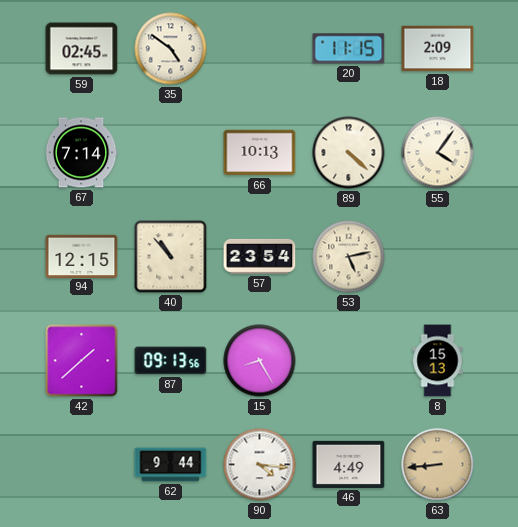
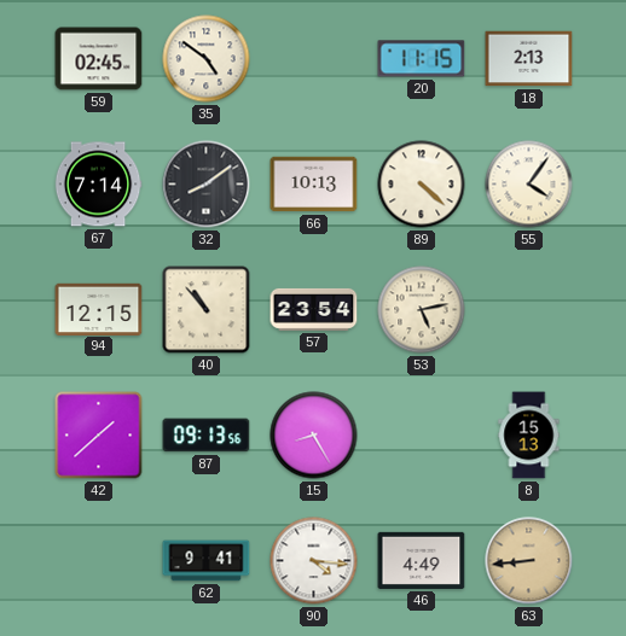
18: 2:09 -> 2:13 (529, 59)
32: none -> 8:09 (207, 185)
62: 9:44 -> 9:41 (207, 561)
